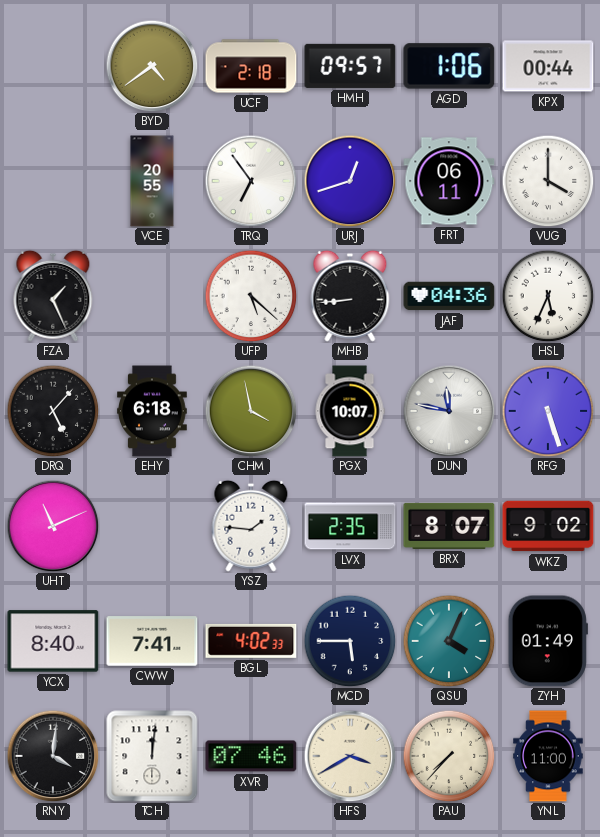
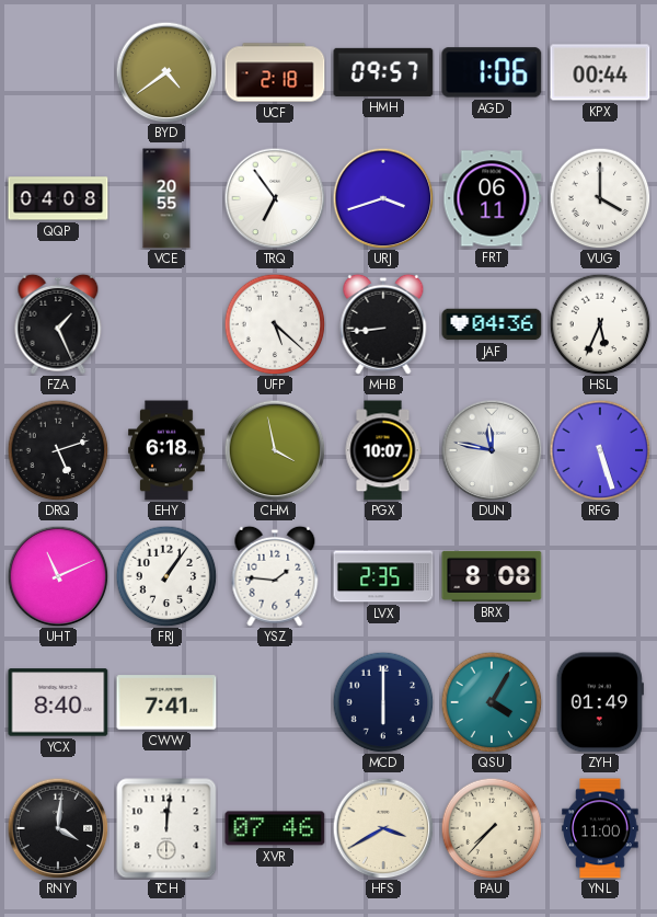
QQP: none -> 04:08 (58, 198)
URJ: 12:42 -> 3:42 (383, 198)
DRQ: 5:07 -> 5:12 (58, 450)
FRJ: none -> 1:06 (166, 576)
BRX: 8:07 -> 8:08 (492, 576)
WKZ: 9:02 -> none (548, 526)
BGL: 4:02 -> none (251, 641)
MCD: 5:45 -> 6:00 (383, 702)
QSU: 4:04 -> 4:05 (492, 702)
